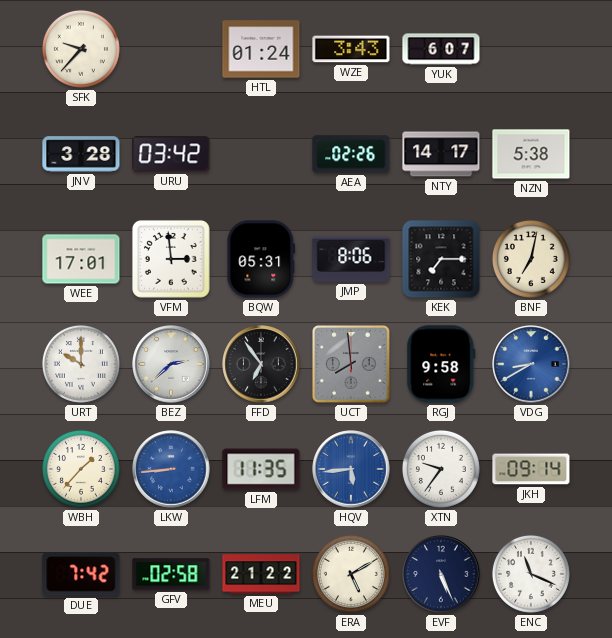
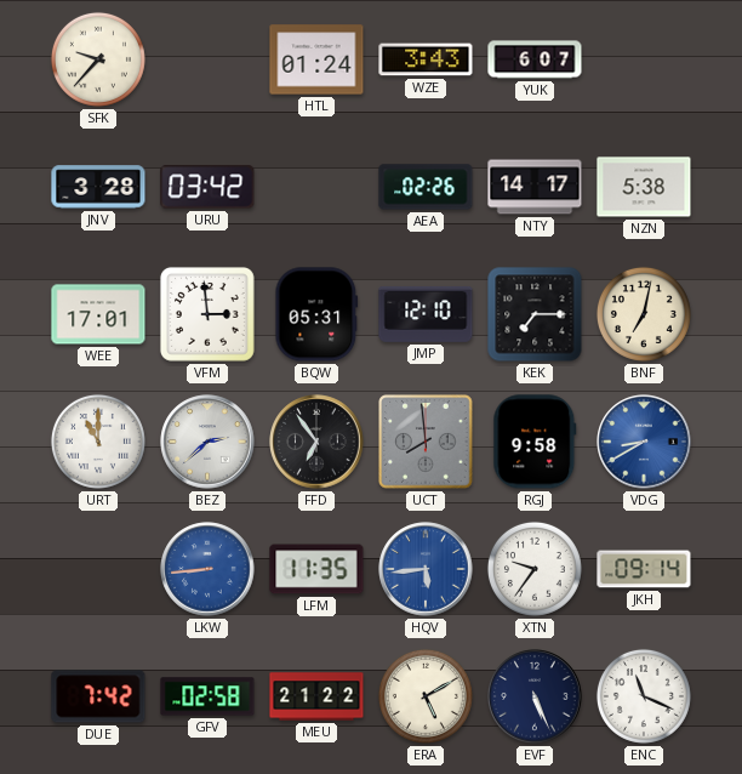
JMP: 8:06 -> 12:10 (426, 314)
URT: 10:00 -> 11:00 (98, 442)
WBH: 1:37 -> none (81, 469)
